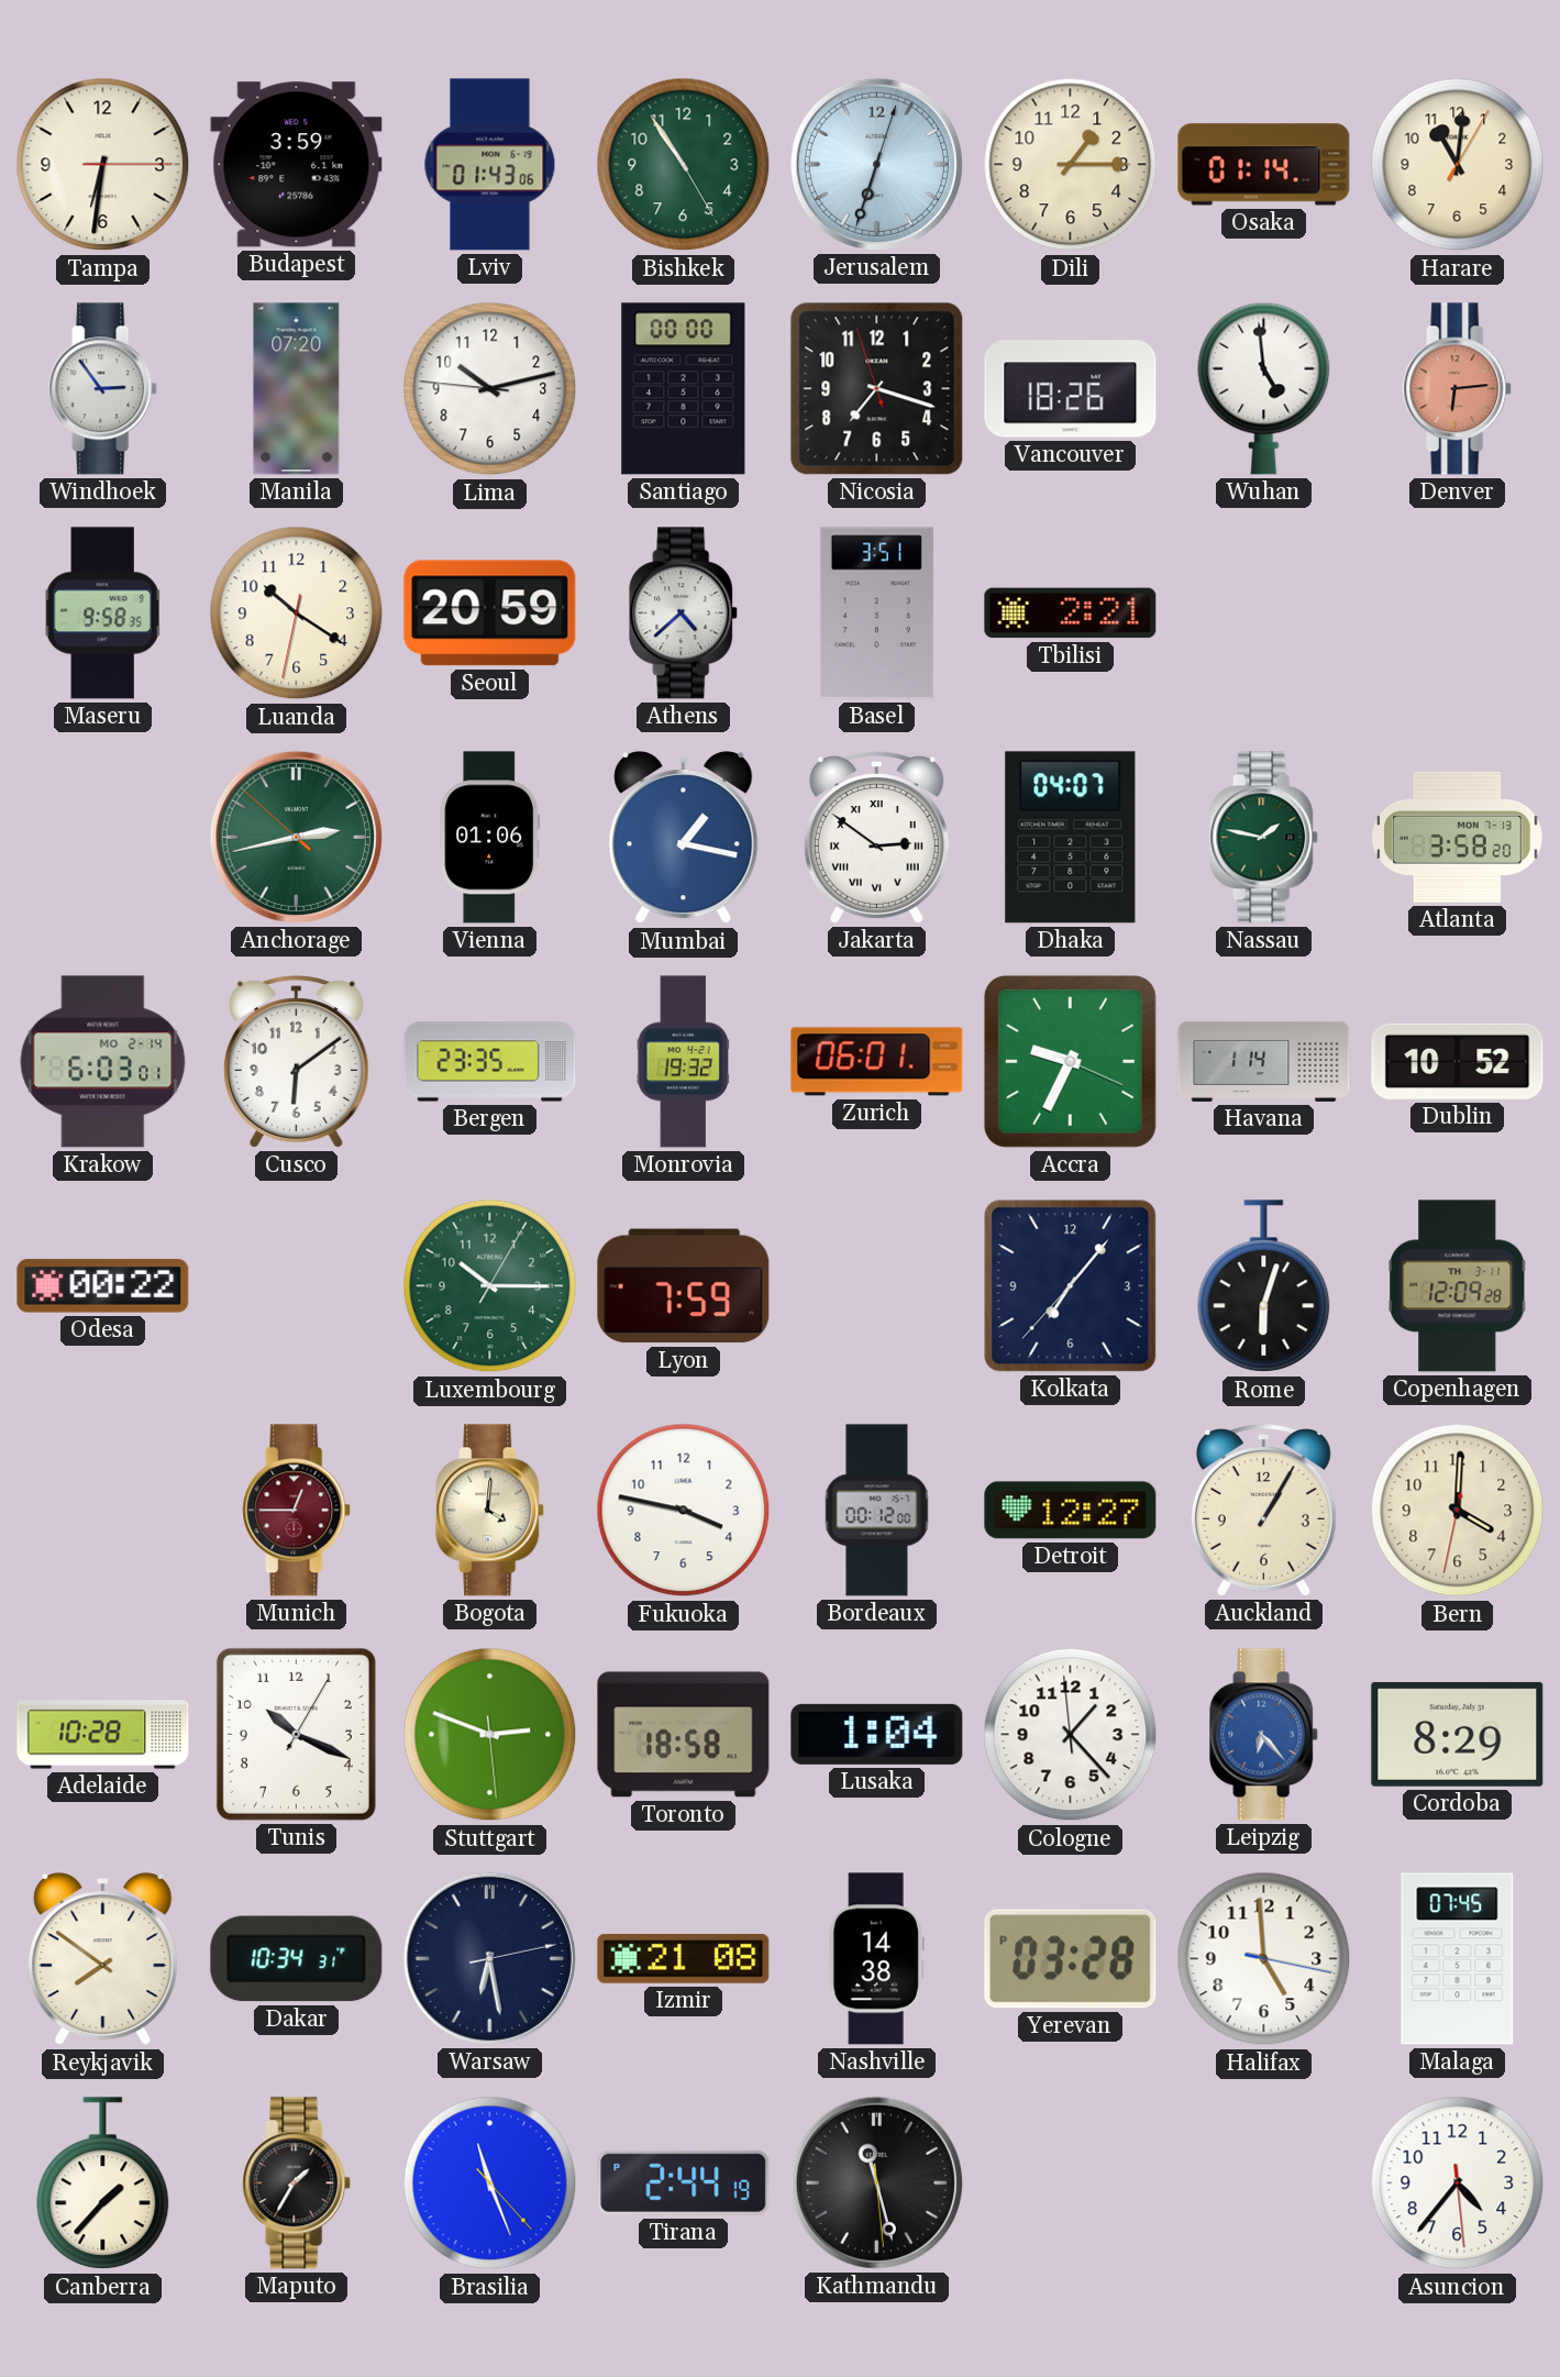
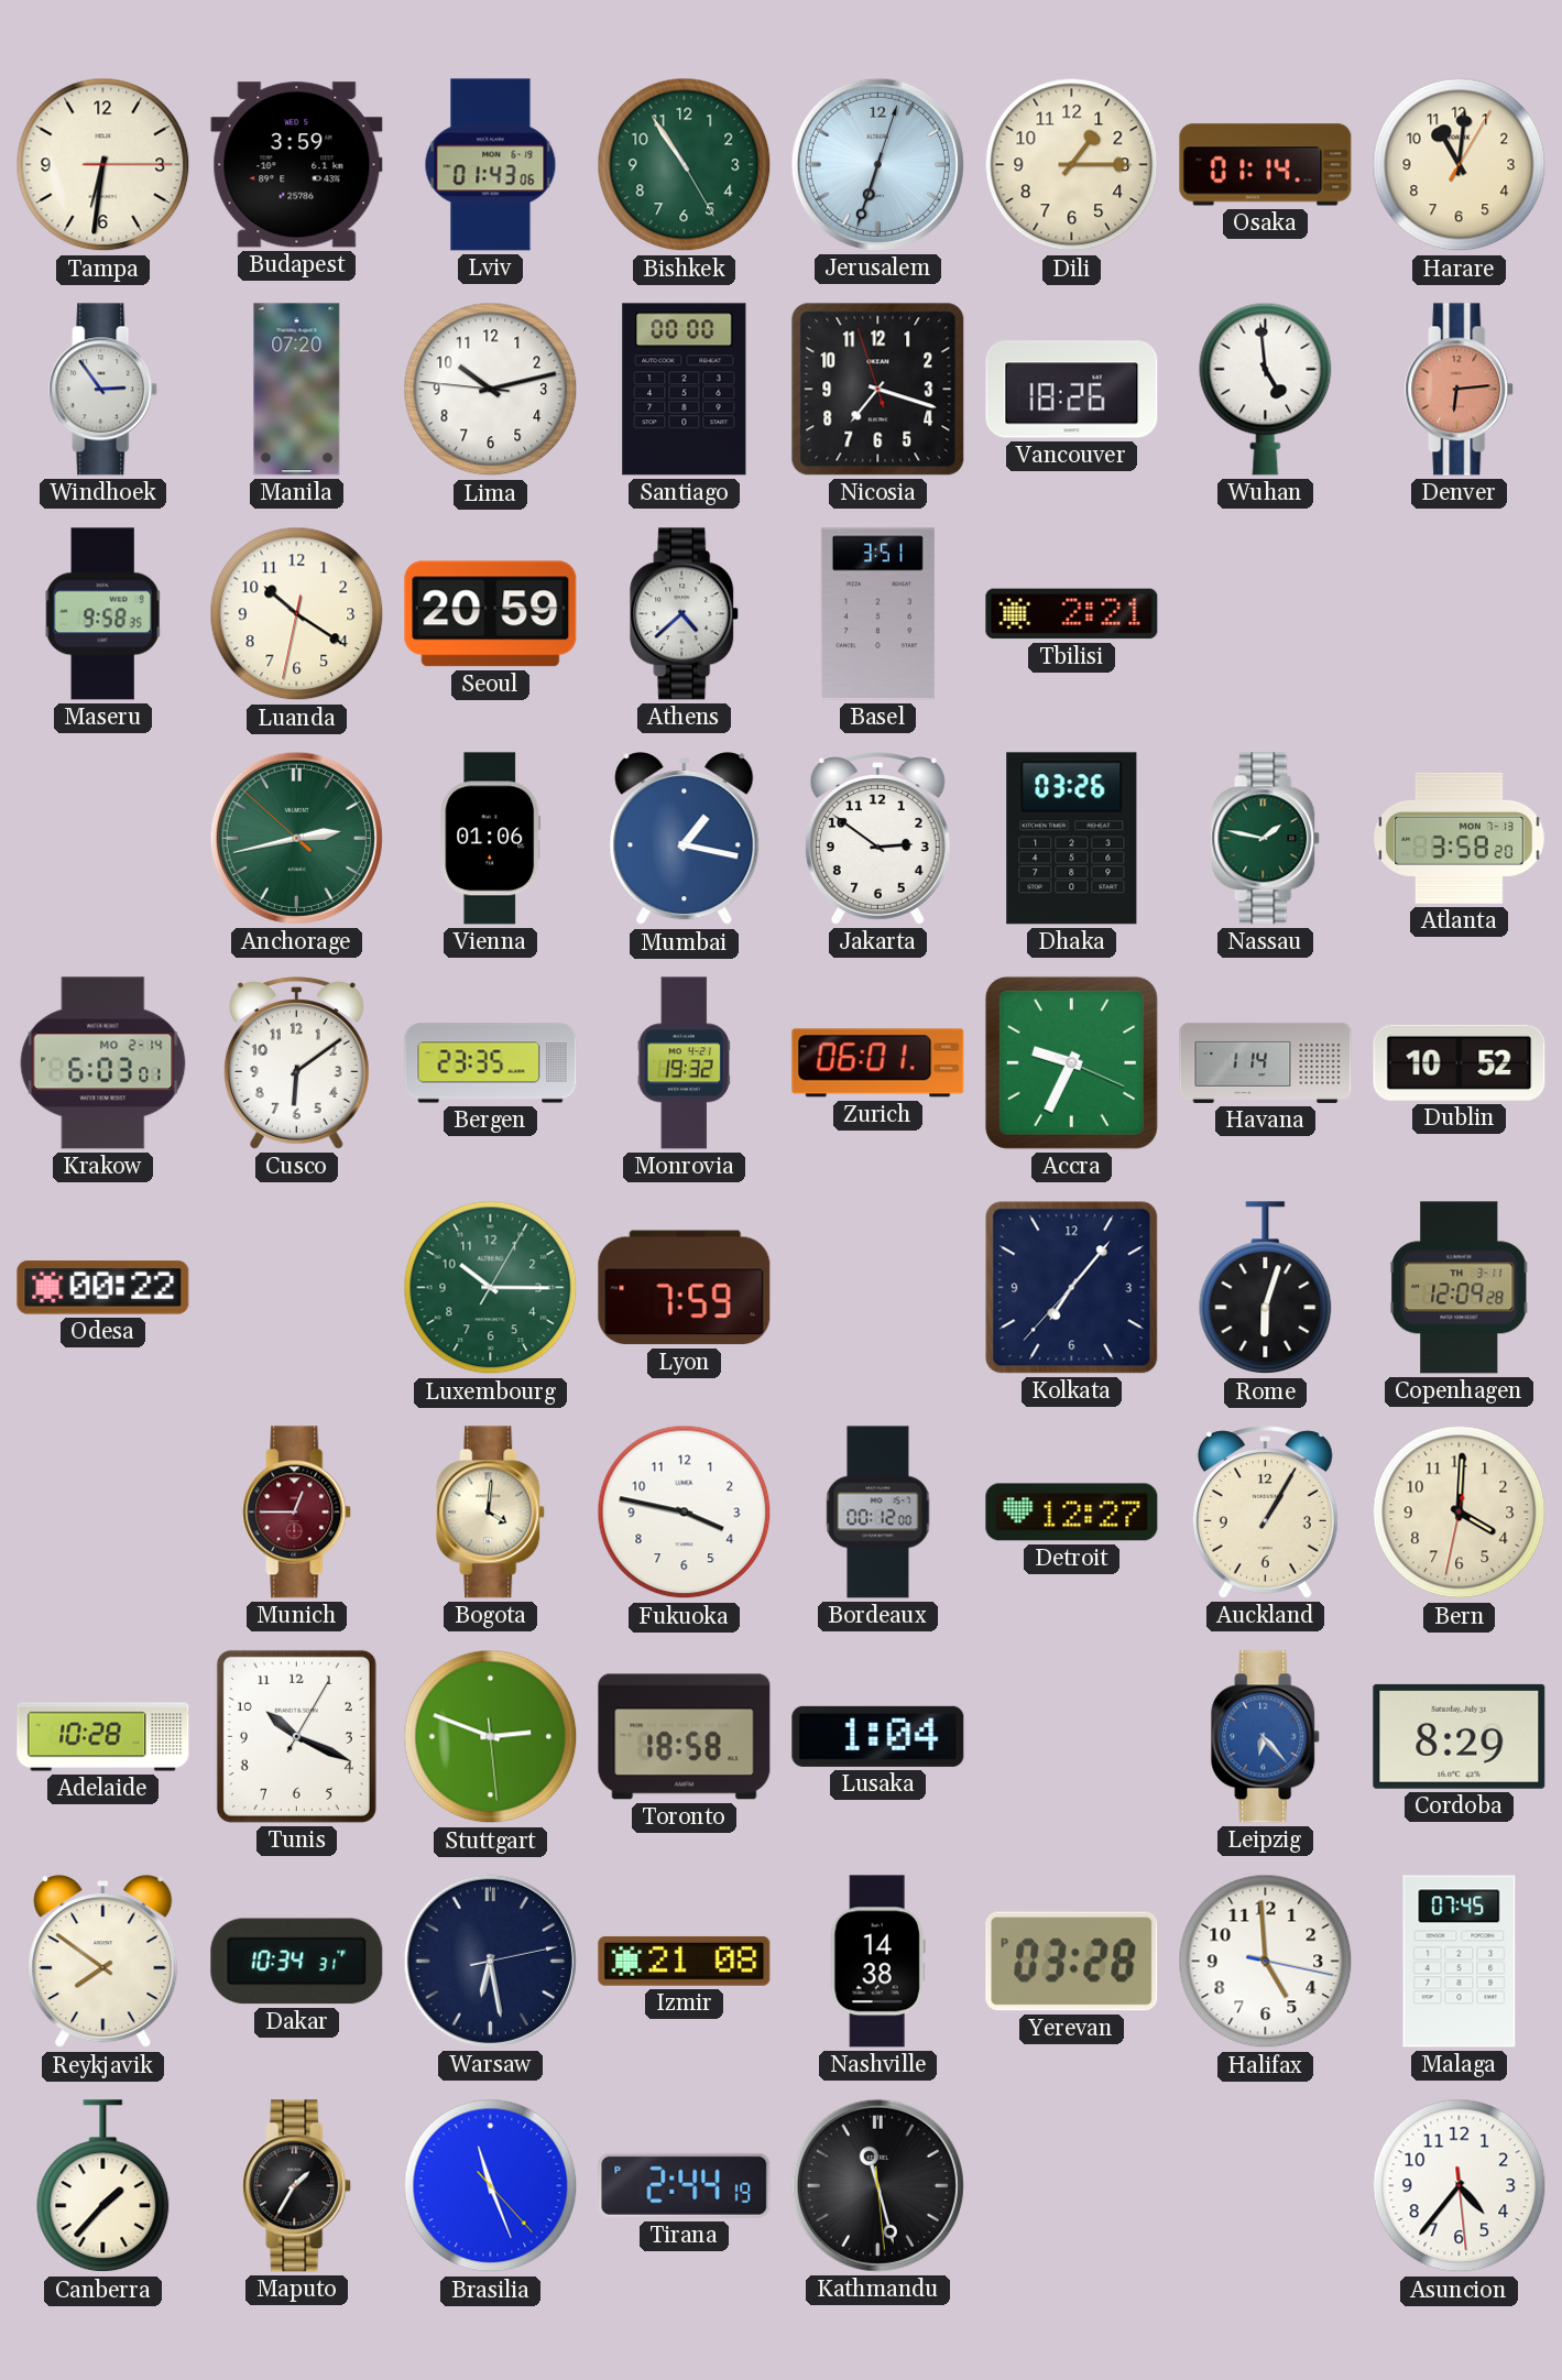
Jakarta numerals: Roman -> Arabic (877, 839)
Dhaka: 04:07 -> 03:26 (1072, 839)
Cologne: 1:22 -> none (1071, 1735)
